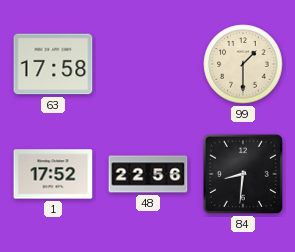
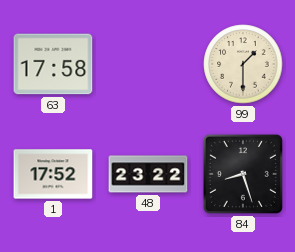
48: 22:56 -> 23:22 (148, 174)
84: 8:31 -> 8:27 (243, 174)
